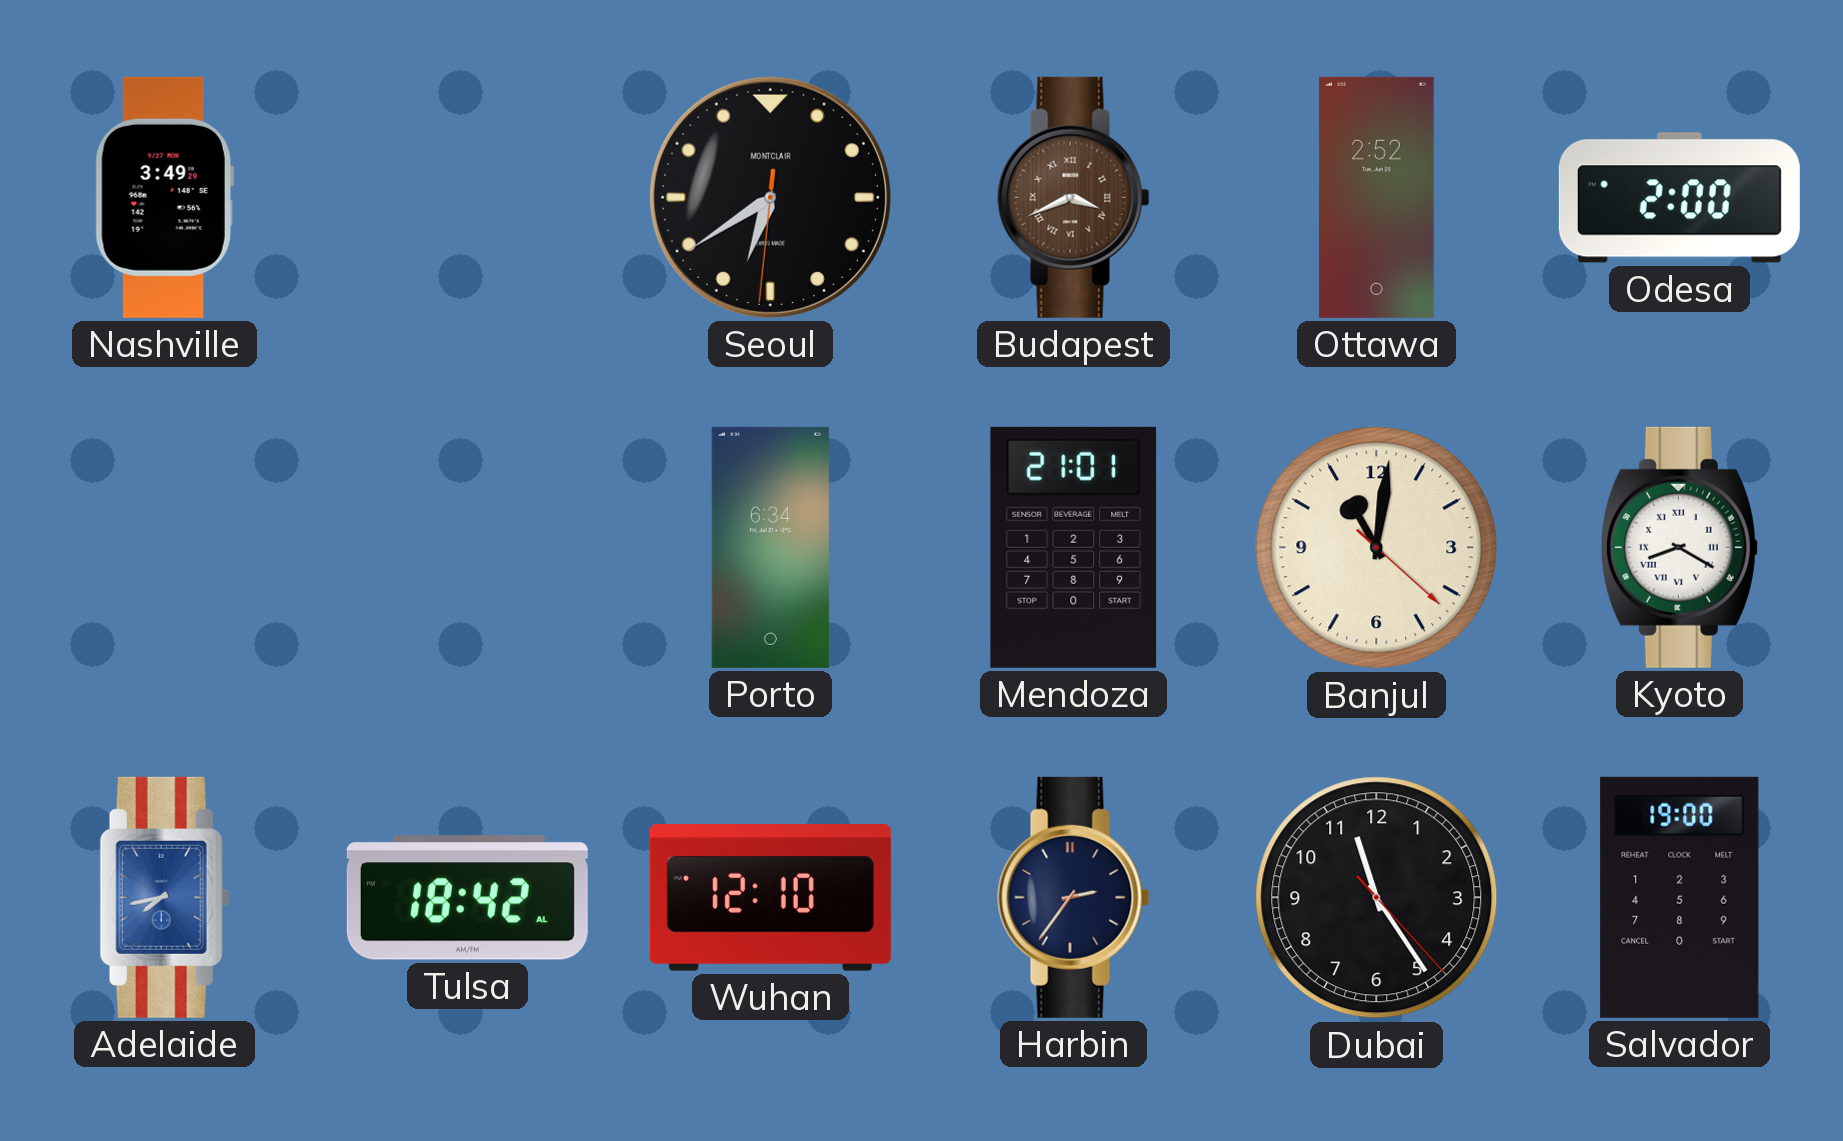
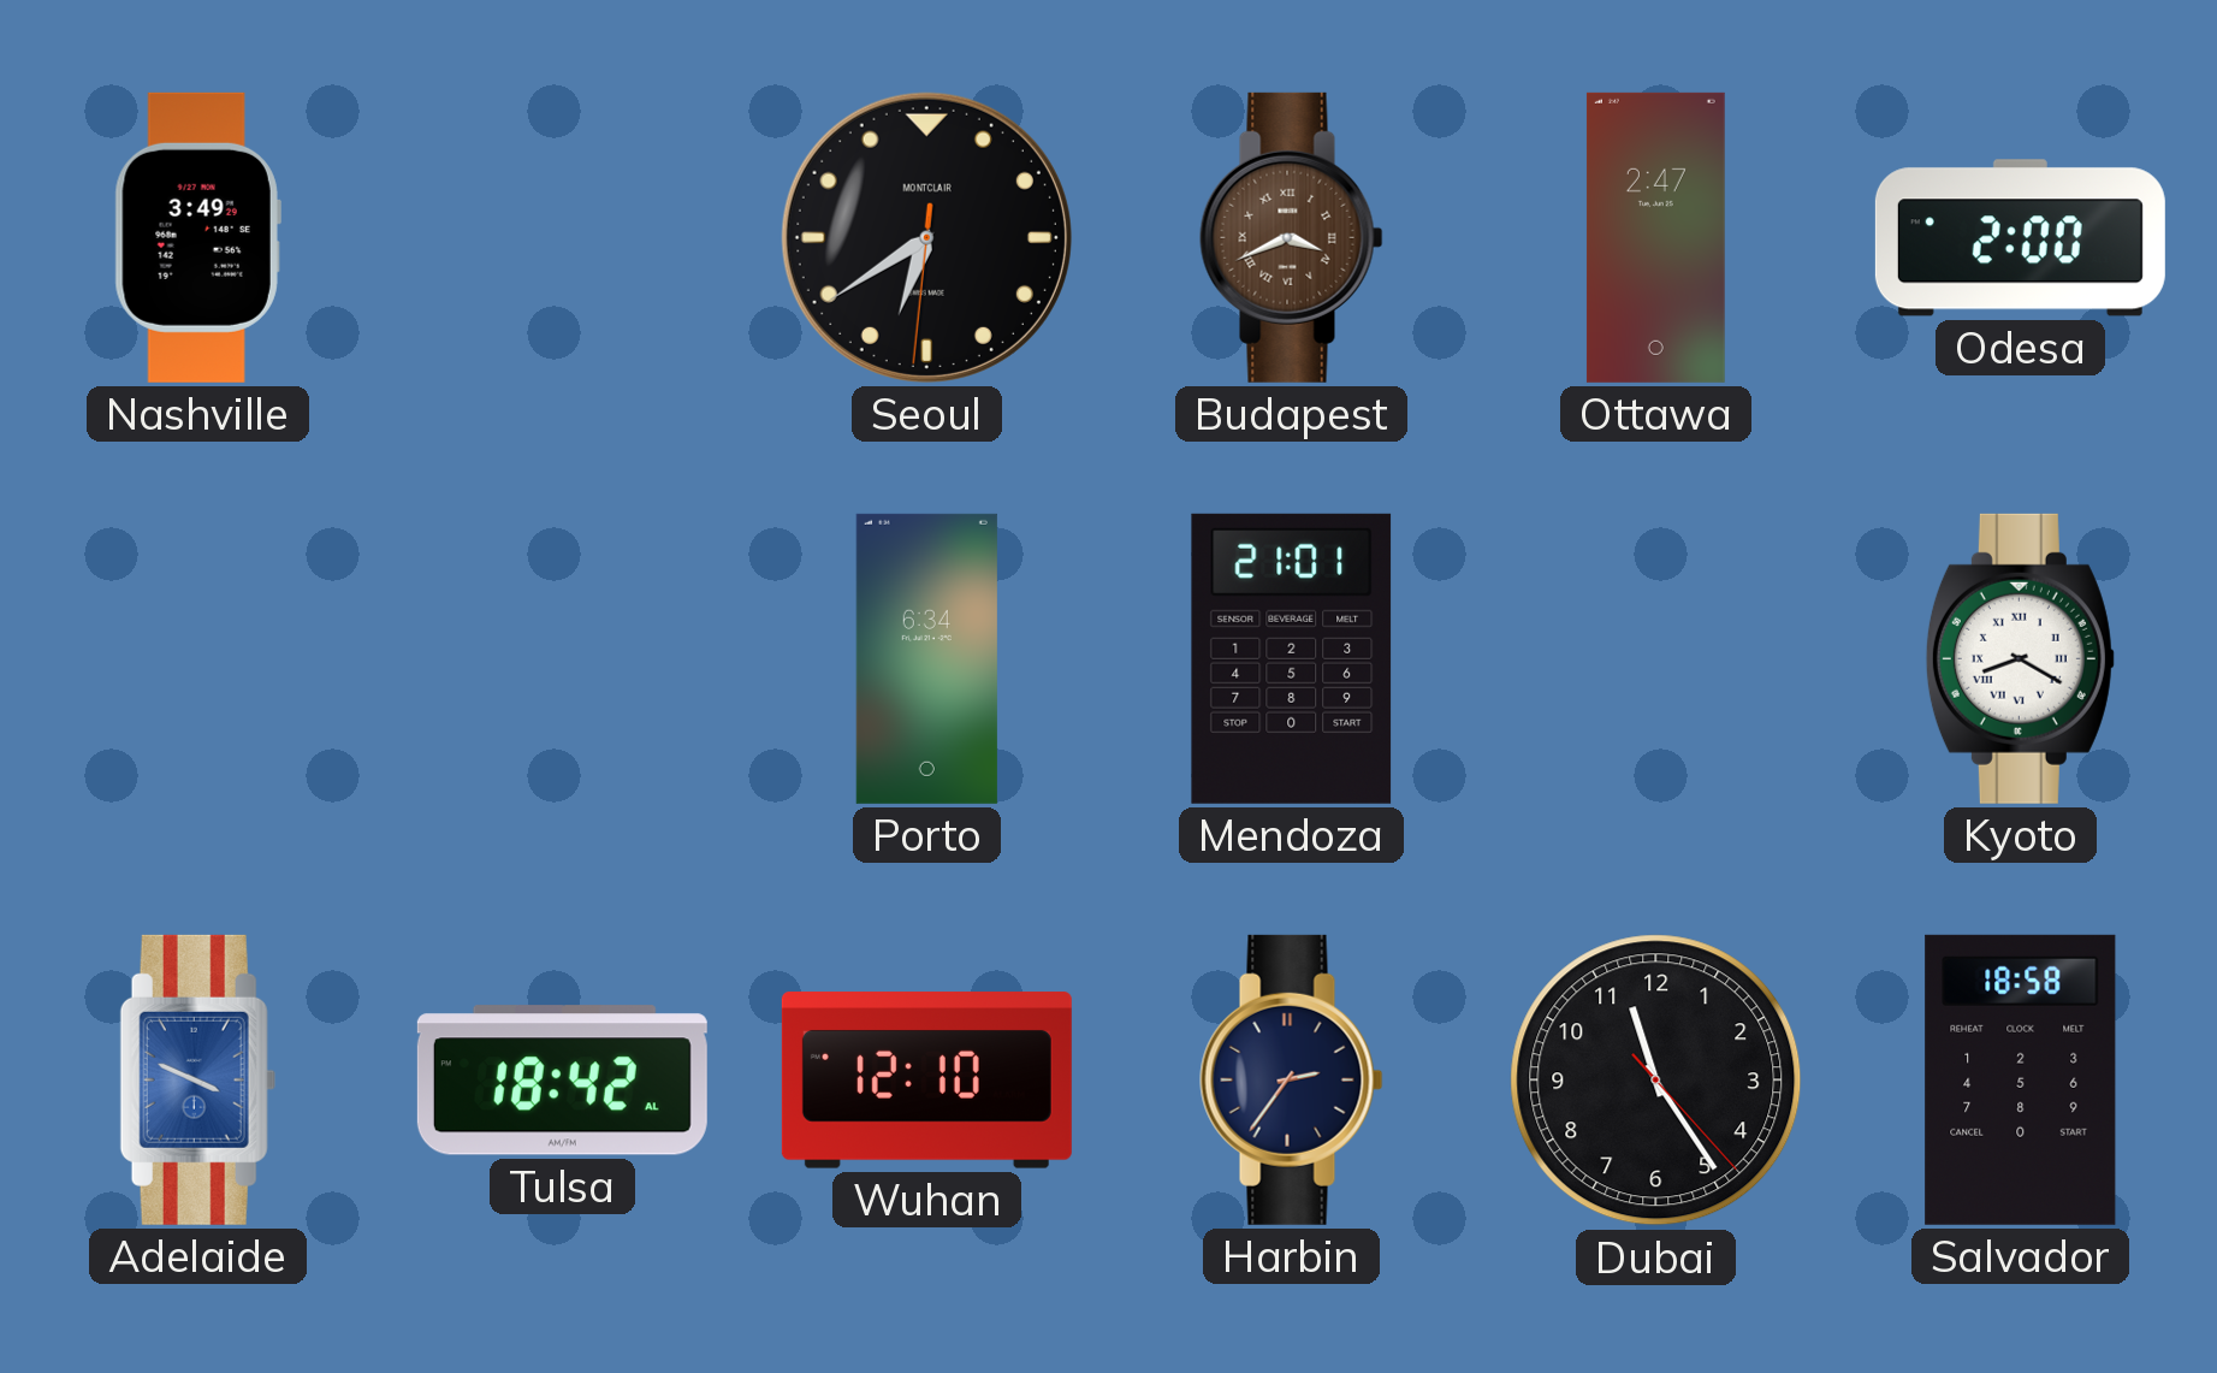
Ottawa: 2:52 -> 2:47 (1655, 237)
Banjul: 11:01 -> none (1377, 548)
Adelaide: 7:43 -> 3:49 (197, 1079)
Salvador: 19:00 -> 18:58 (2021, 1079)
